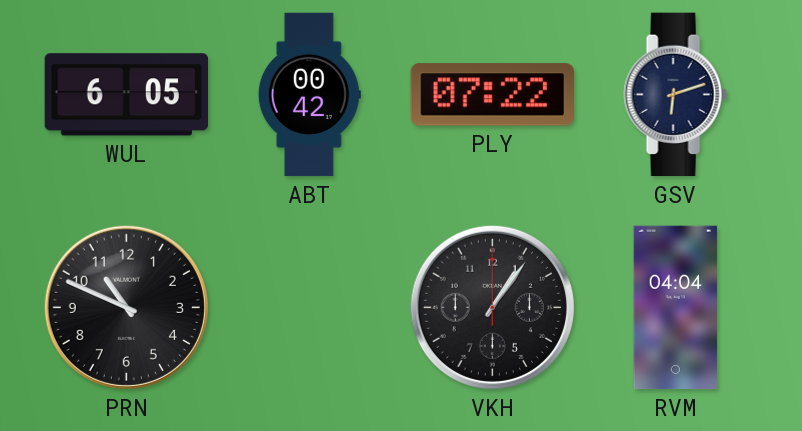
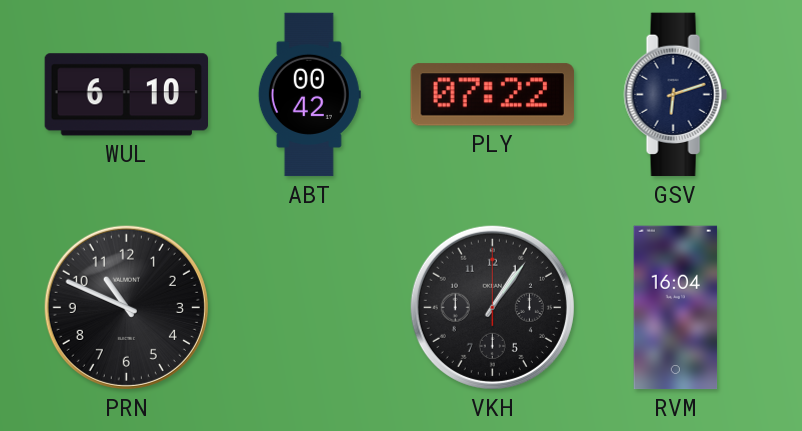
WUL: 6:05 -> 6:10 (126, 95)
RVM: 04:04 -> 16:04 (676, 308)
